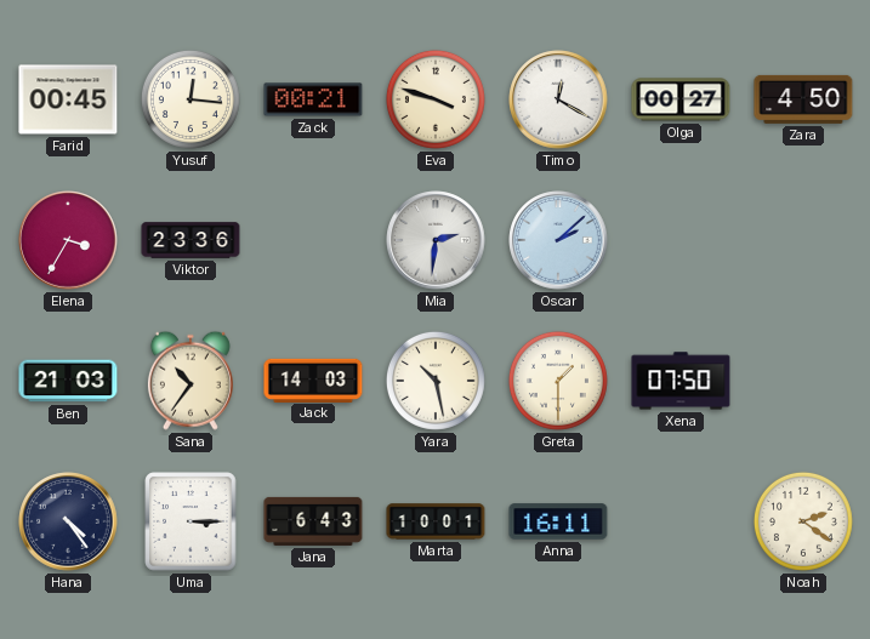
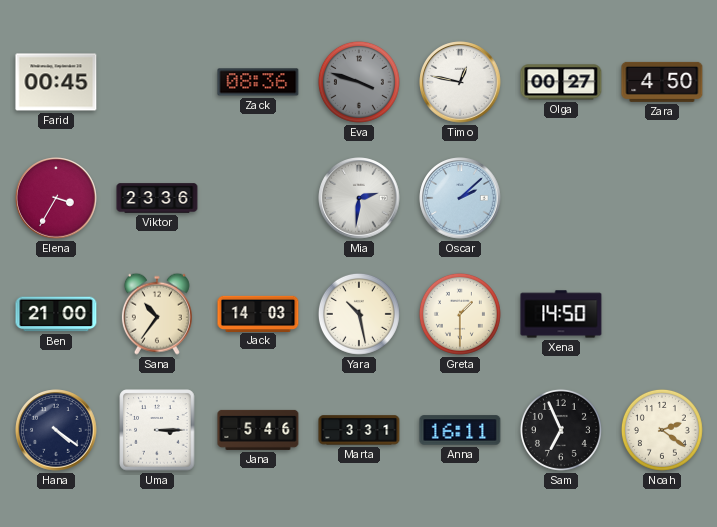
Yusuf: 12:16 -> none (191, 99)
Zack: 00:21 -> 08:36 (258, 82)
Eva dial: cream -> grey (359, 82)
Timo: 12:20 -> 12:47 (460, 82)
Ben: 21:03 -> 21:00 (56, 314)
Xena: 07:50 -> 14:50 (561, 314)
Hana: 4:24 -> 4:21 (56, 430)
Jana: 6:43 -> 5:46 (258, 430)
Marta: 10:01 -> 3:31 (359, 430)
Sam: none -> 6:56 (561, 430)
